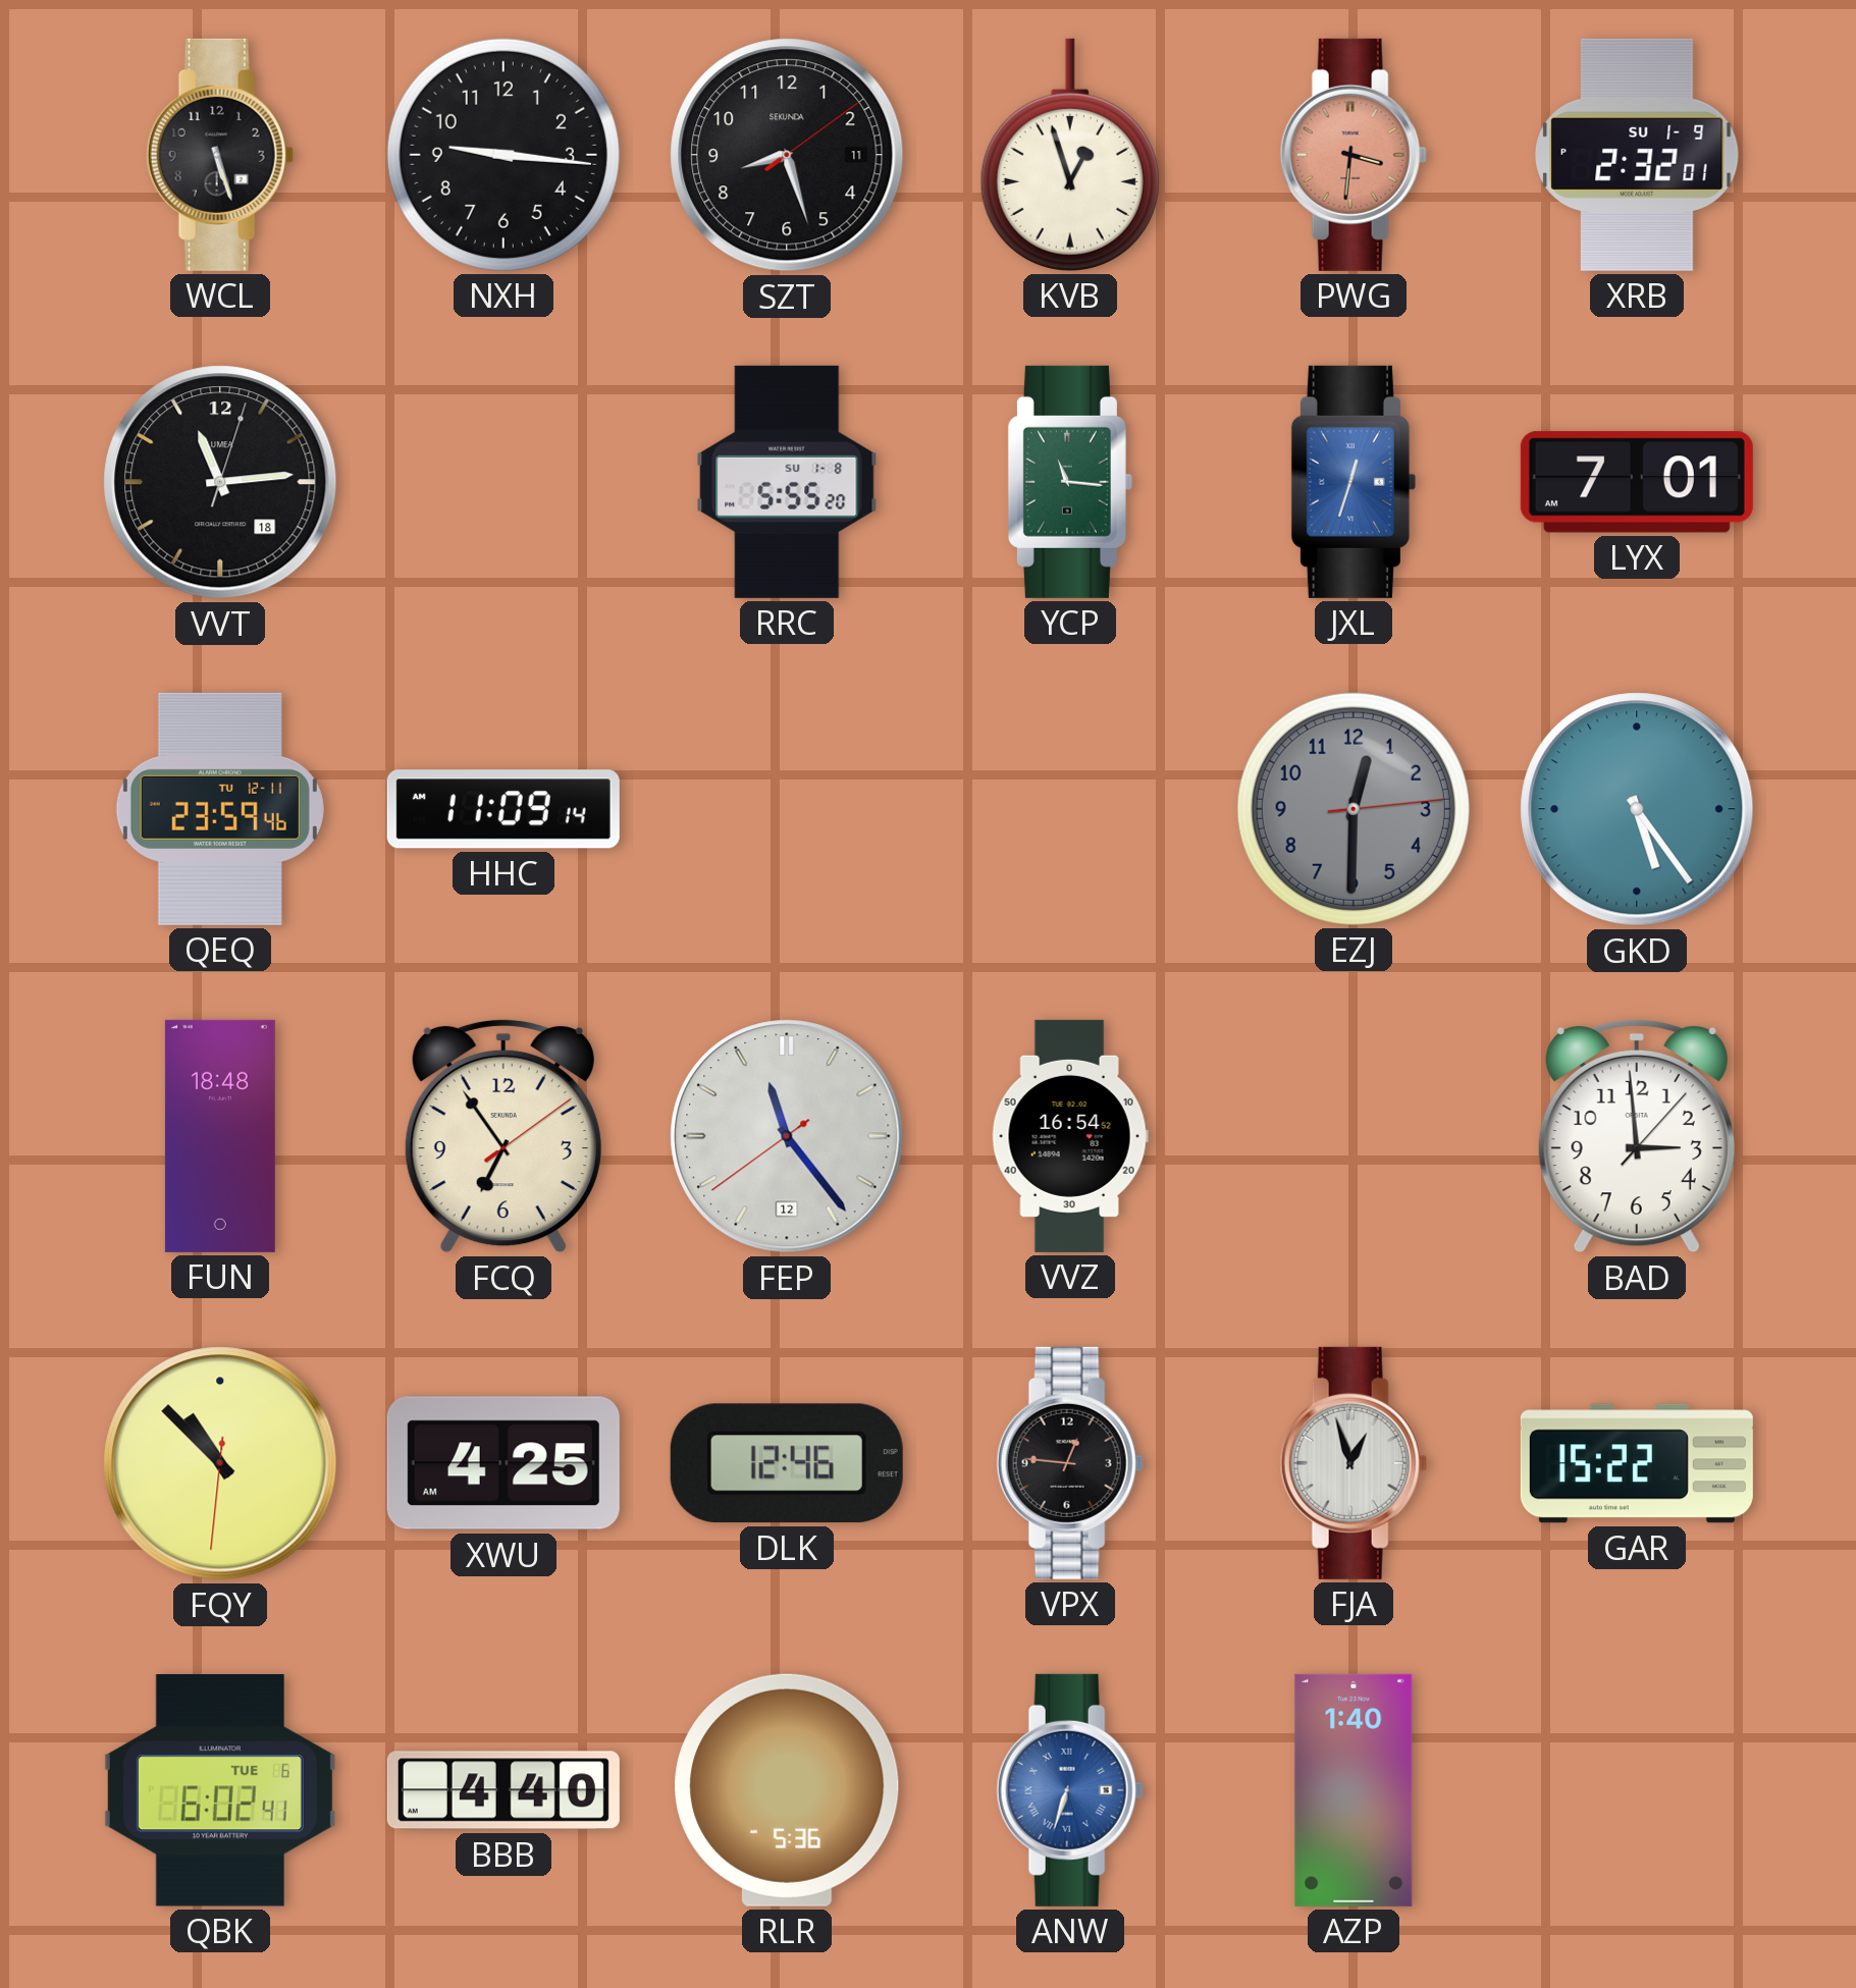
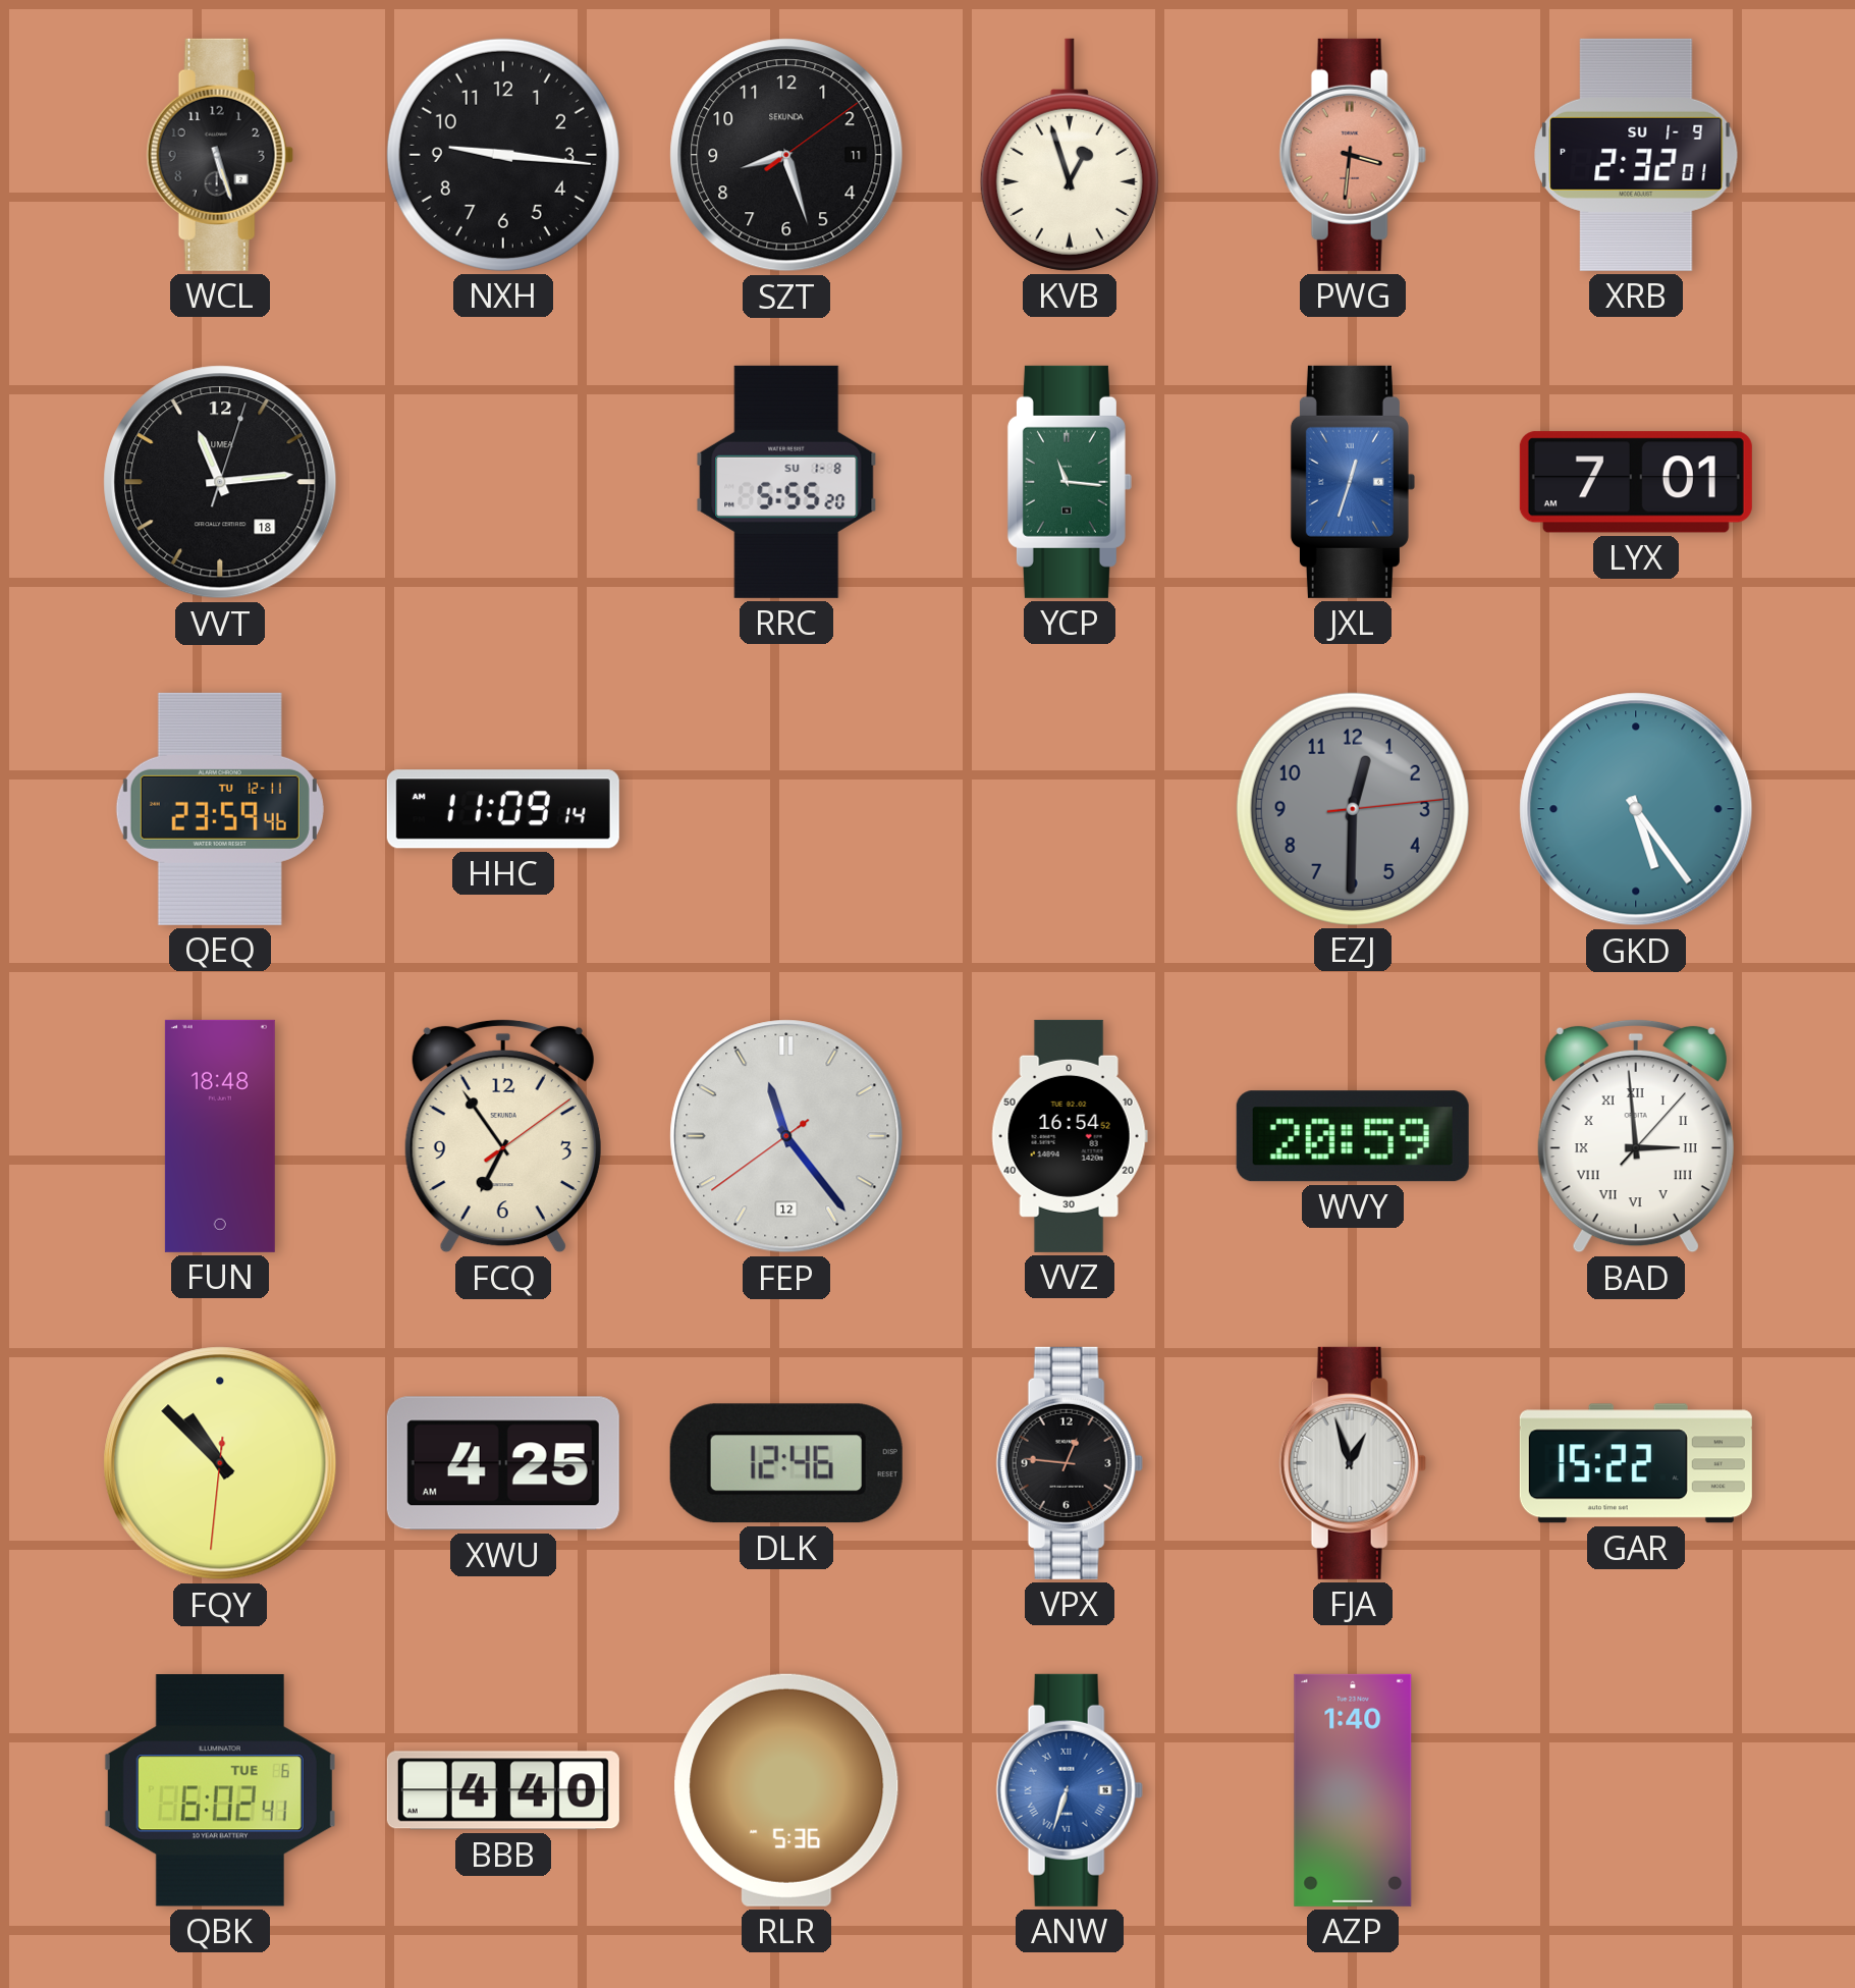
WVY: none -> 20:59 (1353, 1136)
BAD numerals: Arabic -> Roman (1636, 1136)
